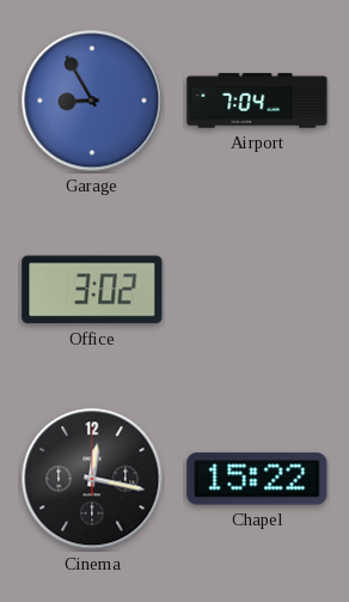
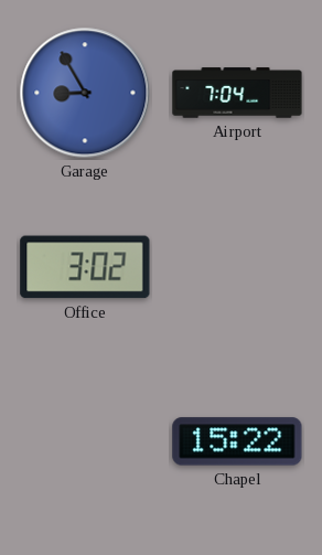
Cinema: 12:17 -> none (92, 479)
